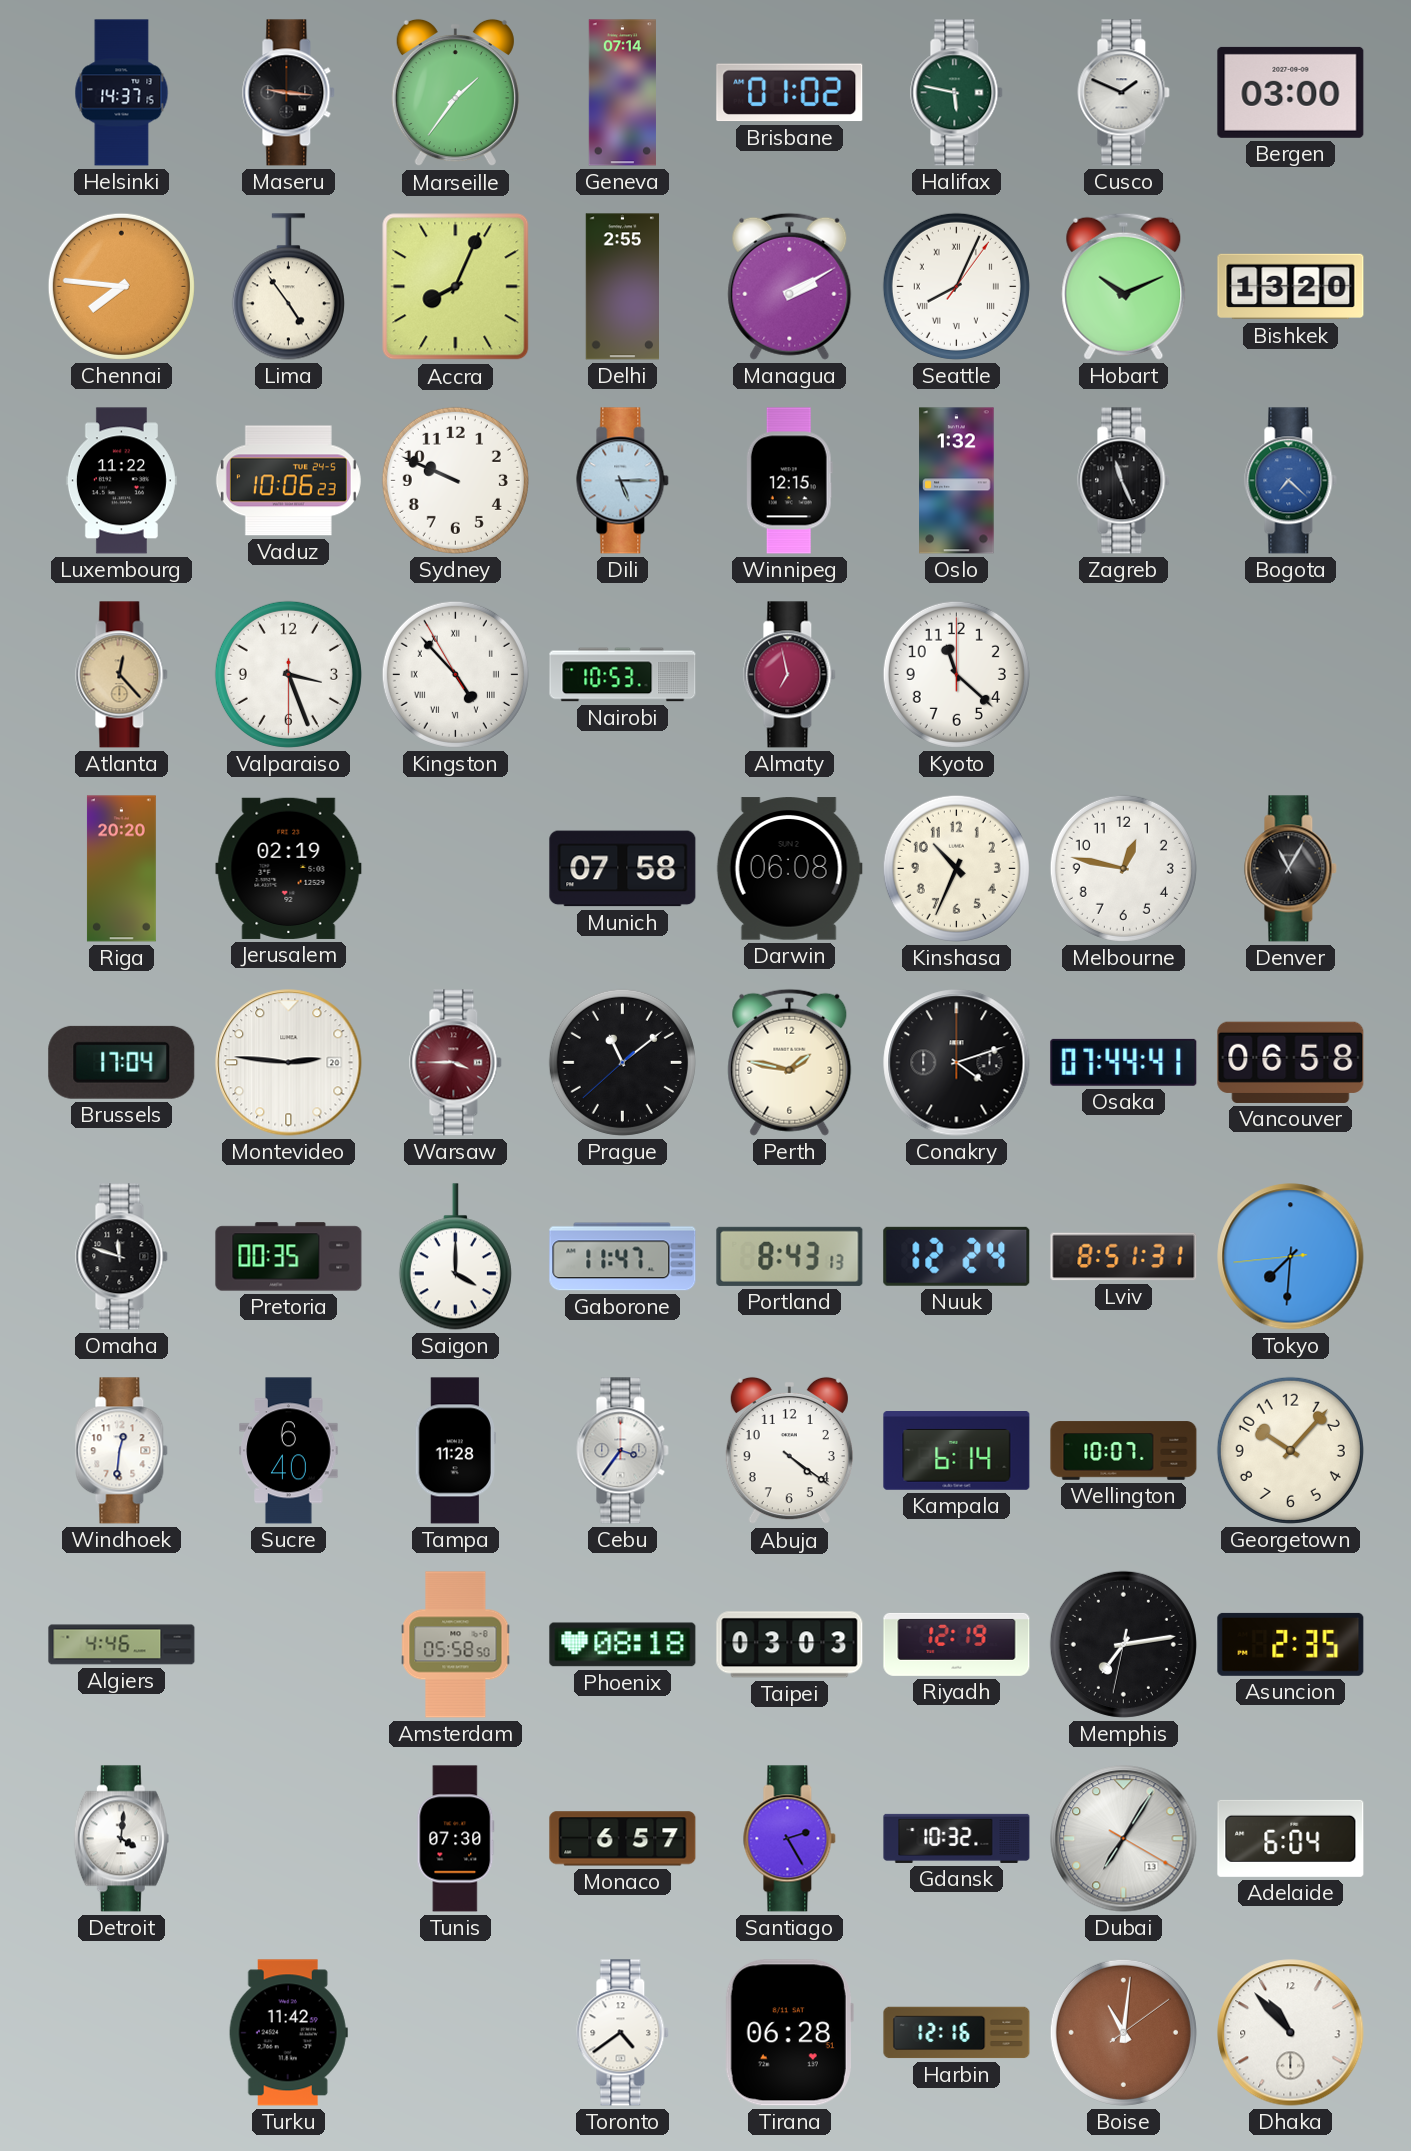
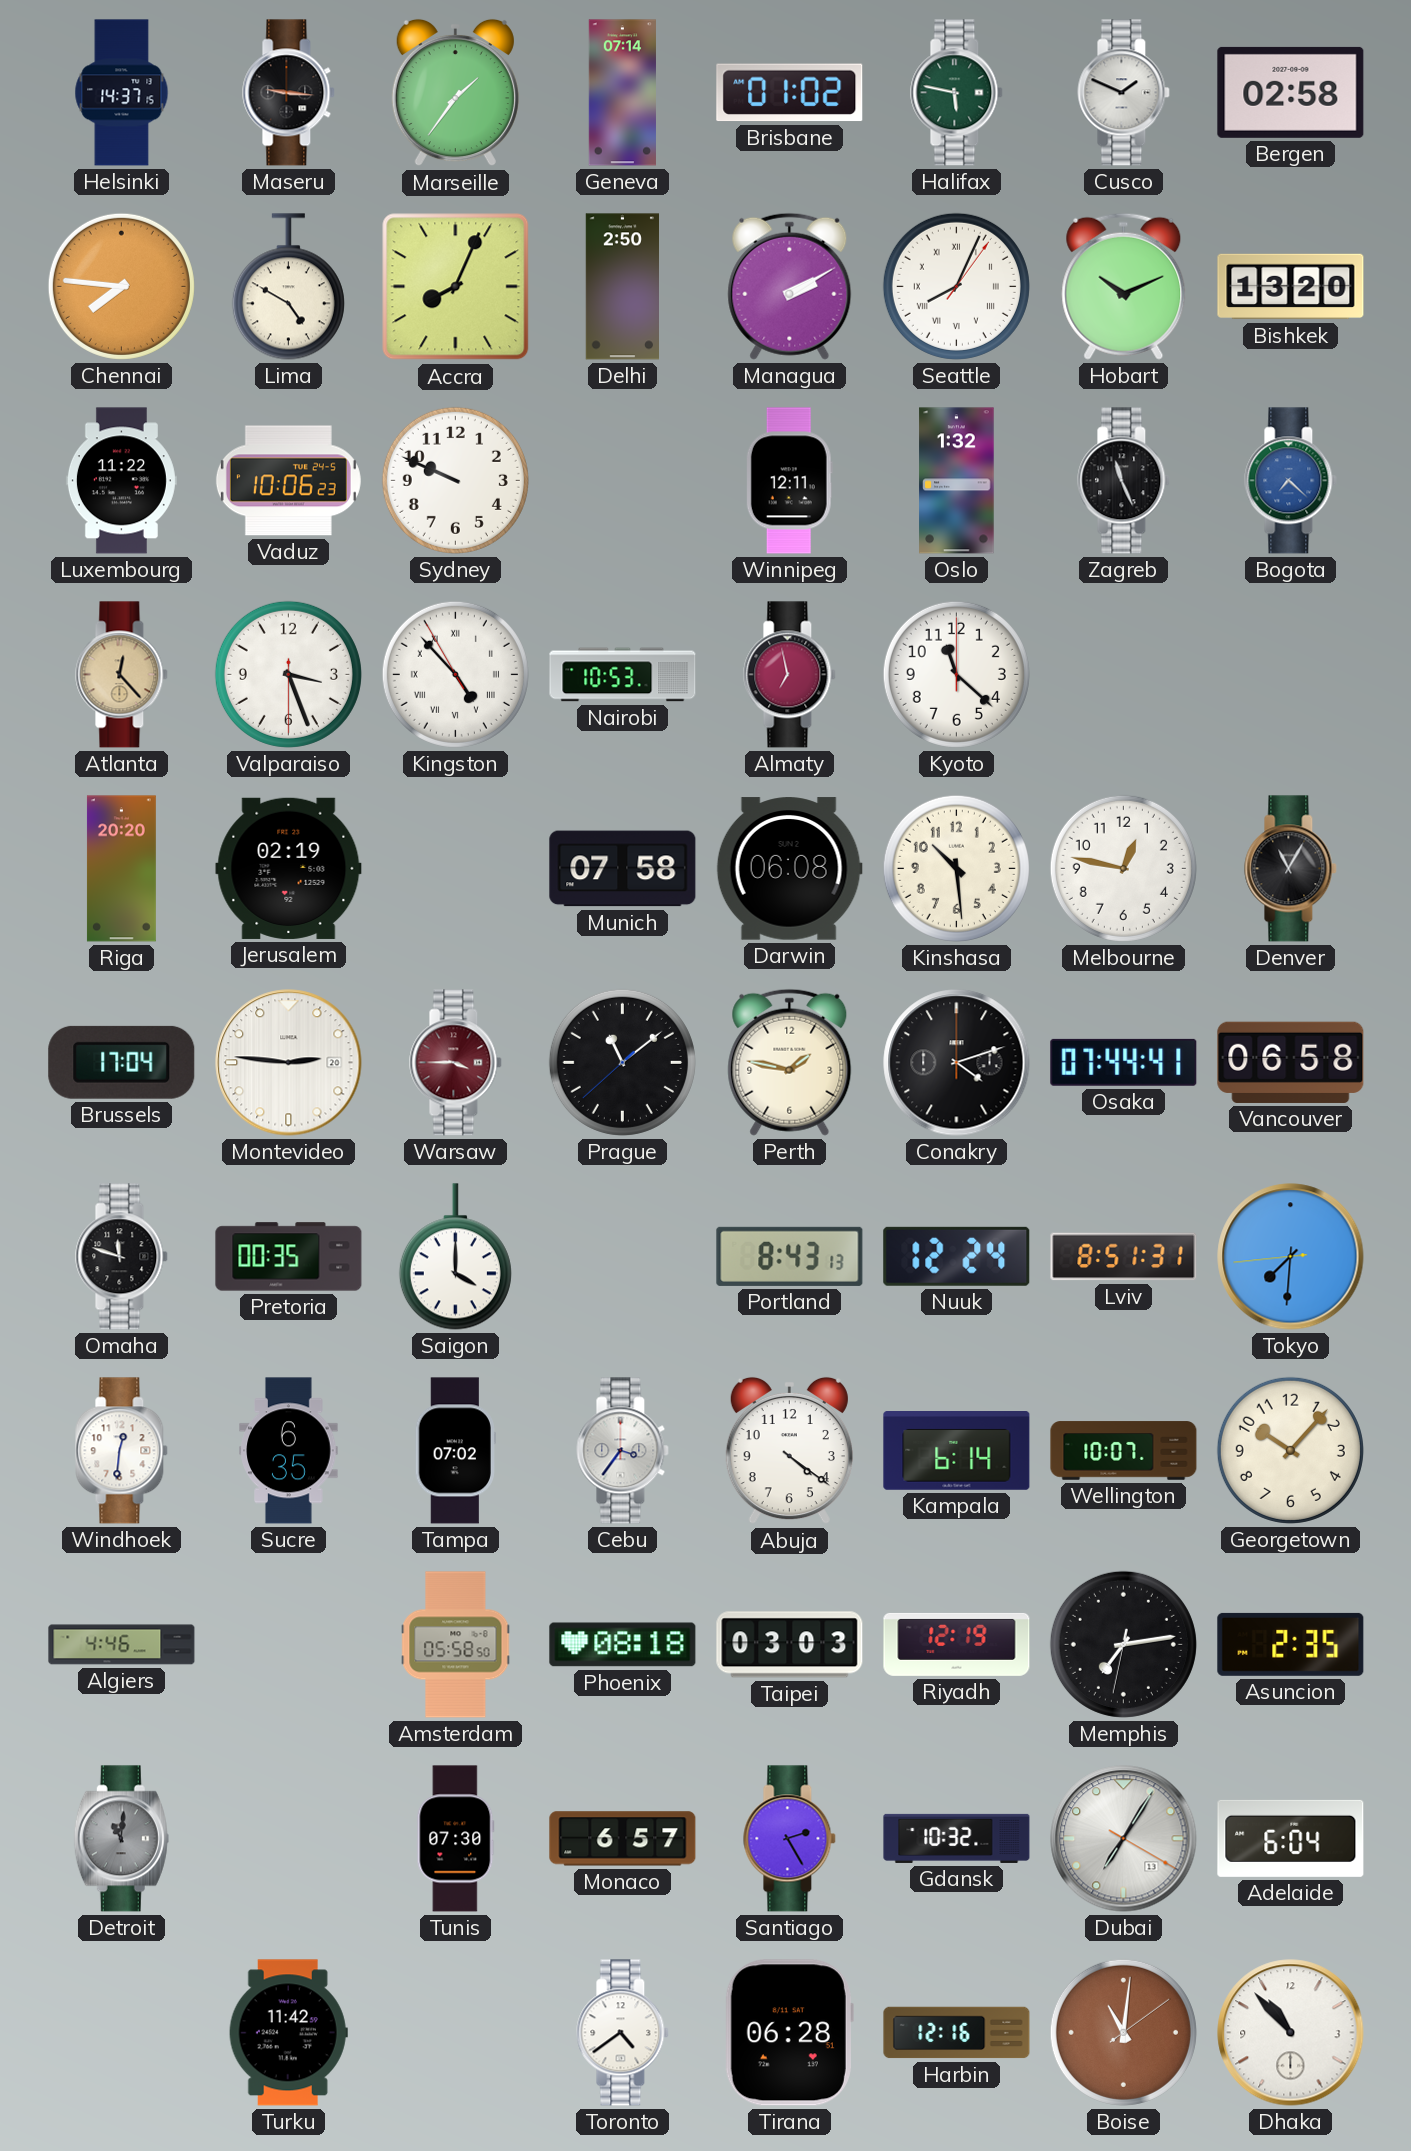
Bergen: 03:00 -> 02:58 (1291, 92)
Lima: 4:54 -> 4:50 (288, 287)
Delhi: 2:55 -> 2:50 (622, 287)
Dili: 5:15 -> none (623, 481)
Winnipeg: 12:15 -> 12:11 (789, 481)
Kinshasa: 10:34 -> 10:29 (956, 868)
Gaborone: 11:47 -> none (623, 1257)
Sucre: 6:40 -> 6:35 (289, 1451)
Tampa: 11:28 -> 07:02 (455, 1451)
Detroit: 4:01 -> 11:01 (121, 1839)
Detroit dial: white -> grey (121, 1839)
